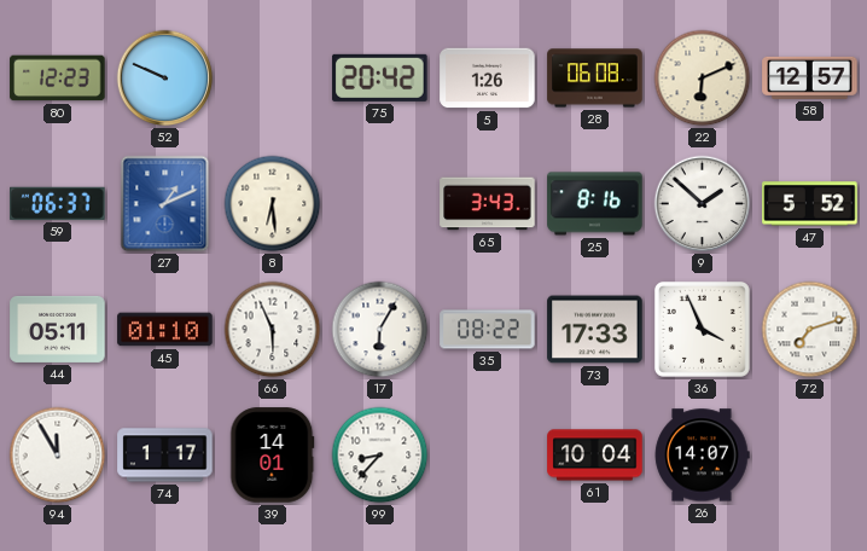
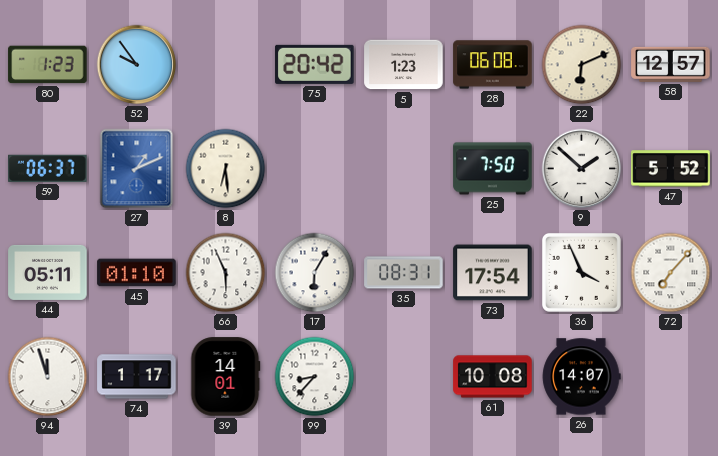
80: 12:23 -> 1:23 (48, 65)
52: 9:49 -> 9:54 (137, 65)
5: 1:26 -> 1:23 (404, 65)
65: 3:43 -> none (488, 204)
25: 8:16 -> 7:50 (493, 169)
35: 08:22 -> 08:31 (404, 273)
73: 17:33 -> 17:54 (493, 273)
72: 7:12 -> 7:07 (671, 273)
94: 11:55 -> 11:57 (48, 377)
61: 10:04 -> 10:08 (493, 377)
